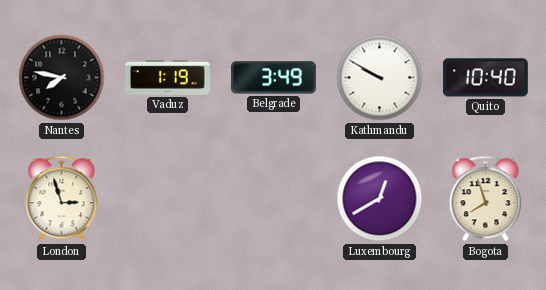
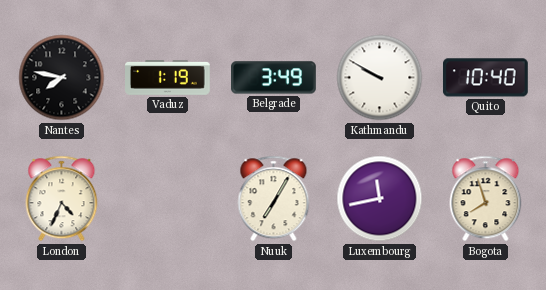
London: 2:57 -> 4:34 (62, 199)
Nuuk: none -> 7:05 (274, 199)
Luxembourg: 12:40 -> 11:43 (380, 199)
